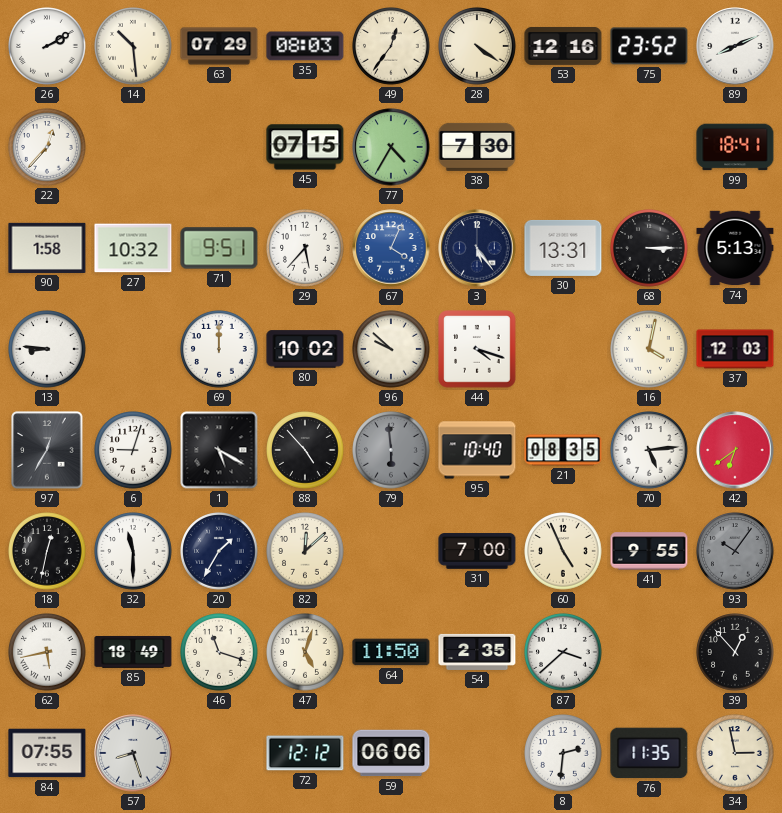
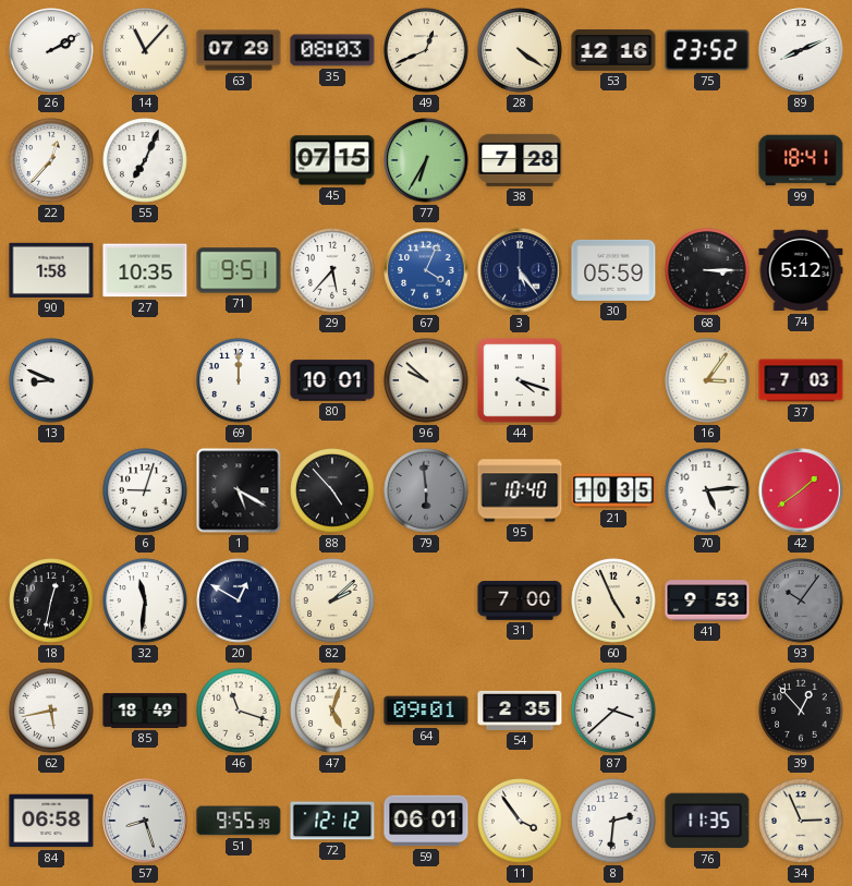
14: 10:29 -> 11:07 (145, 50)
49: 12:36 -> 12:41 (426, 50)
55: none -> 7:04 (145, 160)
77: 4:35 -> 6:35 (426, 160)
38: 7:30 -> 7:28 (520, 160)
27: 10:32 -> 10:35 (145, 270)
30: 13:31 -> 05:59 (613, 270)
74: 5:13 -> 5:12 (801, 270)
13: 8:46 -> 8:49 (51, 380)
80: 10:02 -> 10:01 (332, 380)
16: 4:02 -> 3:06 (707, 380)
37: 12:03 -> 7:03 (801, 380)
97: 12:35 -> none (47, 450)
21: 08:35 -> 10:35 (613, 490)
42: 6:39 -> 1:39 (801, 490)
32: 11:30 -> 11:31 (145, 600)
20: 1:35 -> 12:50 (239, 600)
82: 12:08 -> 2:08 (332, 600)
41: 9:55 -> 9:53 (707, 600)
64: 11:50 -> 09:01 (426, 711)
84: 07:55 -> 06:58 (51, 821)
51: none -> 9:55 (239, 821)
59: 06:06 -> 06:01 (426, 821)
11: none -> 3:54 (520, 821)
34: 2:58 -> 2:56 (801, 821)
